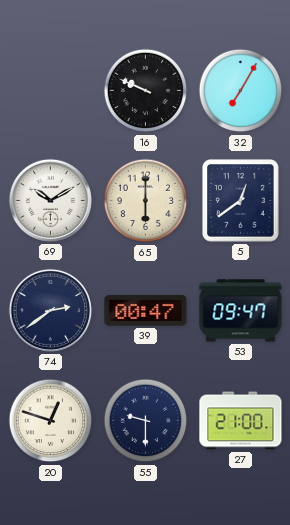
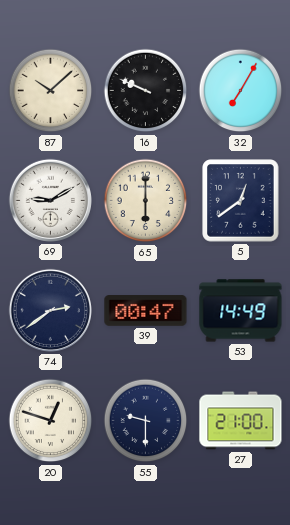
87: none -> 10:08 (51, 91)
69: 10:10 -> 9:10 (50, 200)
53: 09:47 -> 14:49 (241, 311)
